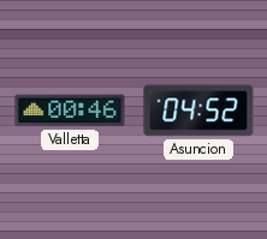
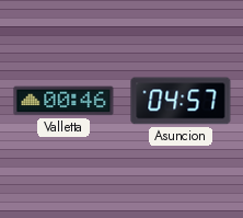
Asuncion: 04:52 -> 04:57 (181, 101)
